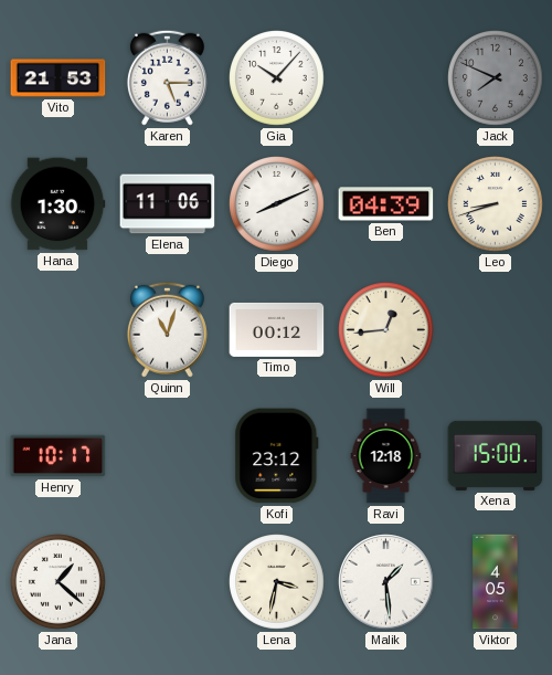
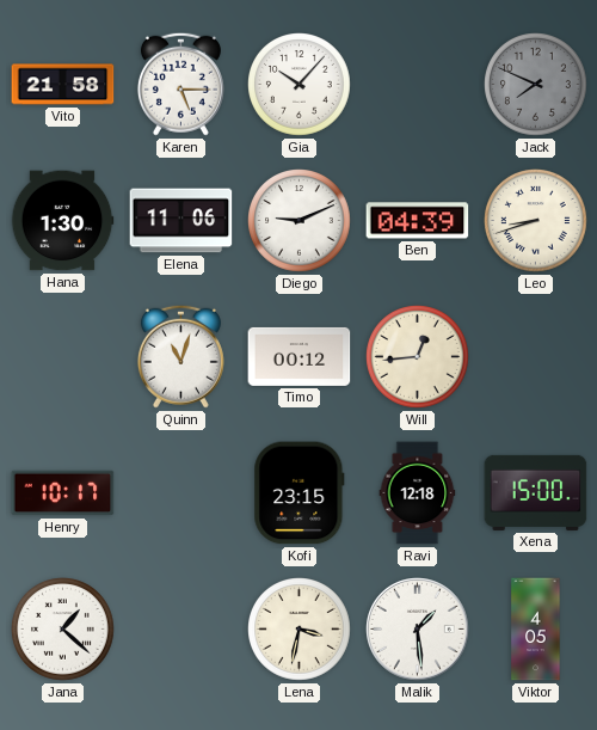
Vito: 21:53 -> 21:58 (63, 85)
Diego: 8:11 -> 9:11 (300, 221)
Kofi: 23:12 -> 23:15 (300, 493)
